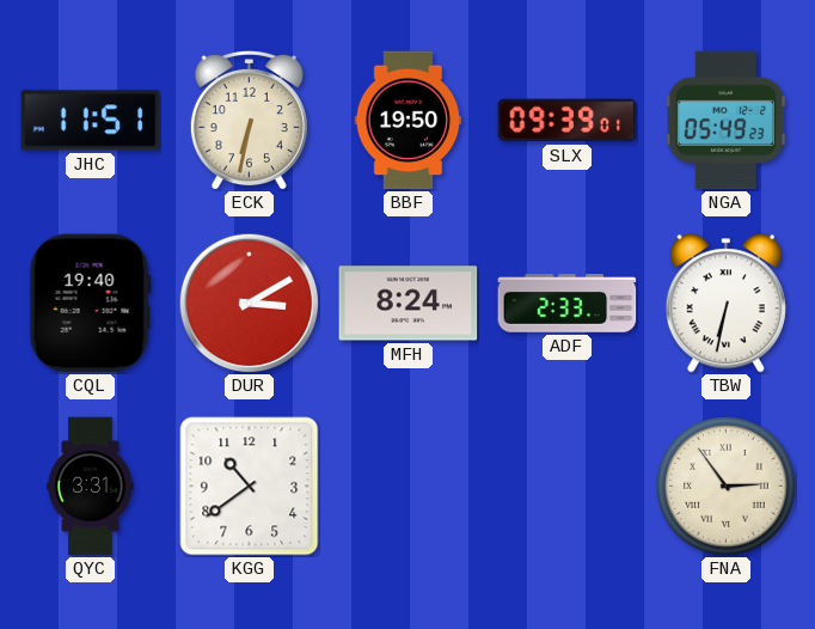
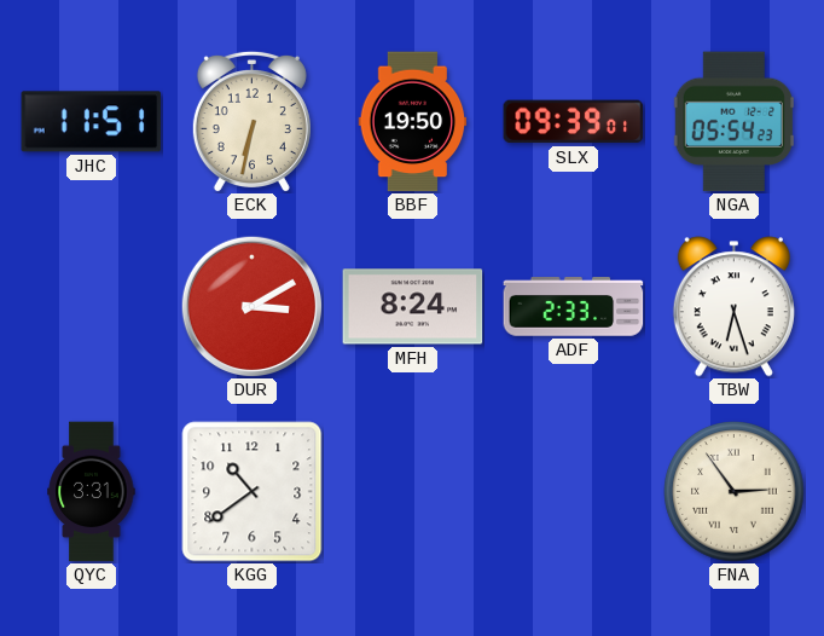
NGA: 05:49 -> 05:54 (733, 122)
CQL: 19:40 -> none (90, 304)
TBW: 6:32 -> 6:27 (733, 307)
